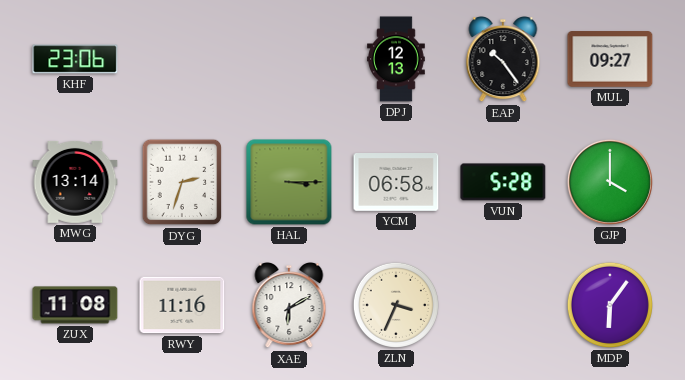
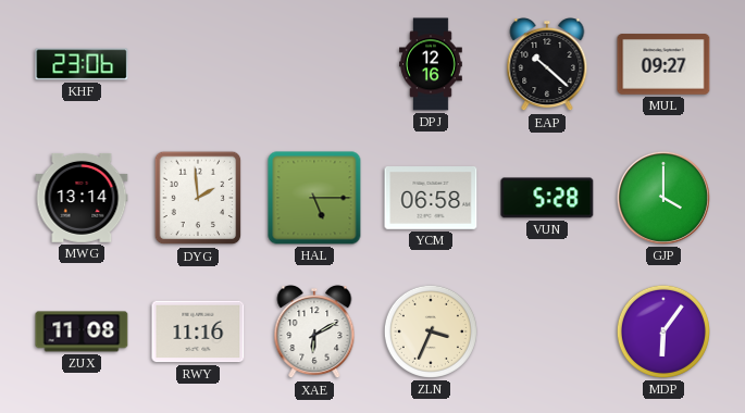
DPJ: 12:13 -> 12:16 (432, 64)
EAP: 10:24 -> 10:22 (547, 65)
DYG: 2:33 -> 1:59 (198, 198)
HAL: 3:15 -> 5:15 (314, 198)
